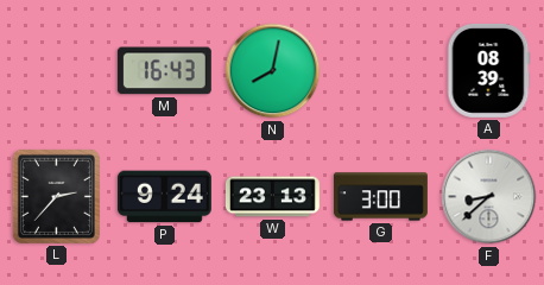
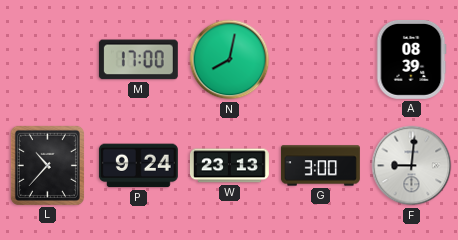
M: 16:43 -> 17:00 (138, 60)
L: 2:37 -> 10:37 (47, 165)
F: 8:38 -> 9:01 (412, 166)
